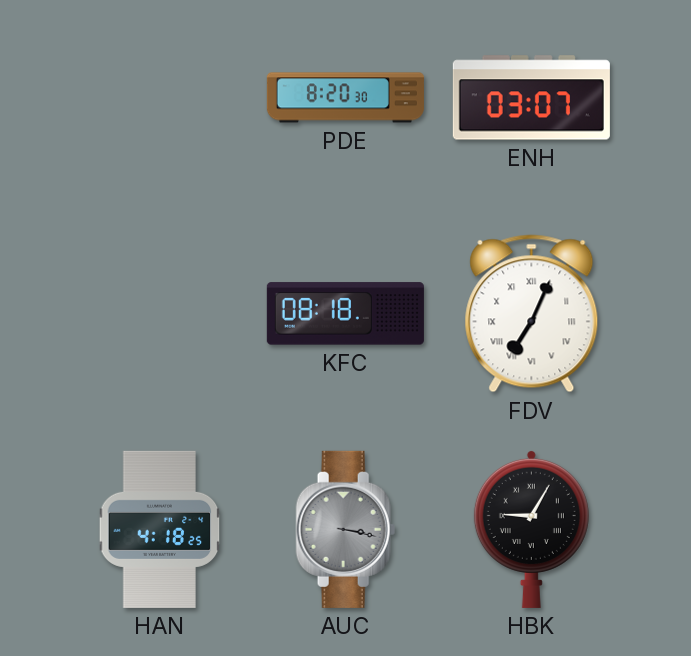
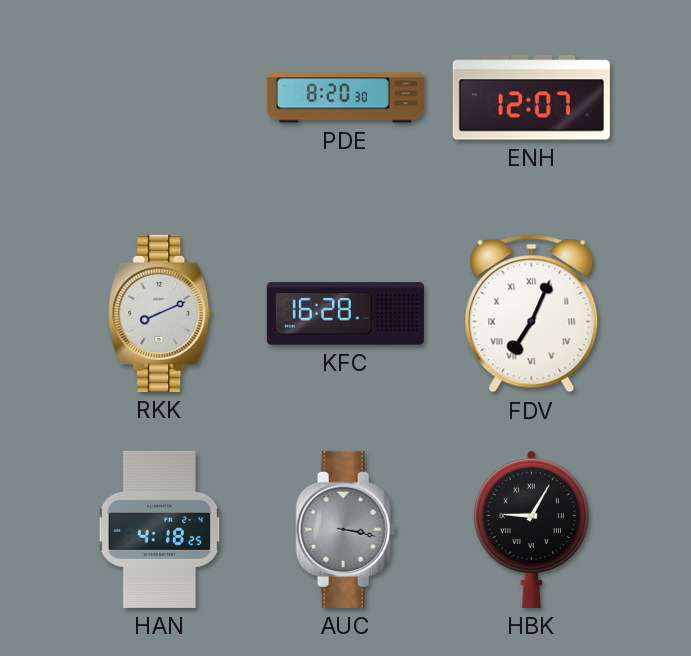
ENH: 03:07 -> 12:07 (531, 98)
RKK: none -> 8:11 (160, 313)
KFC: 08:18 -> 16:28 (345, 314)
